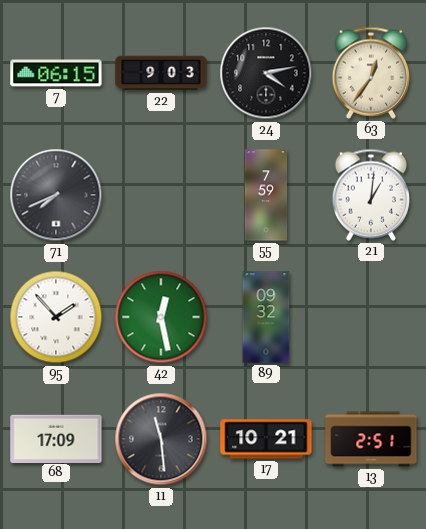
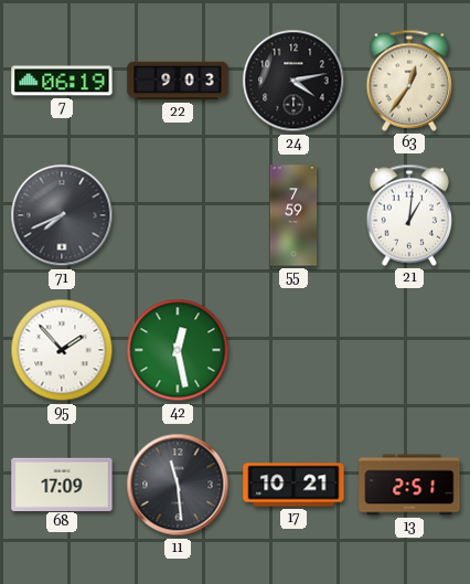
7: 06:15 -> 06:19 (62, 81)
89: 09:32 -> none (266, 317)
